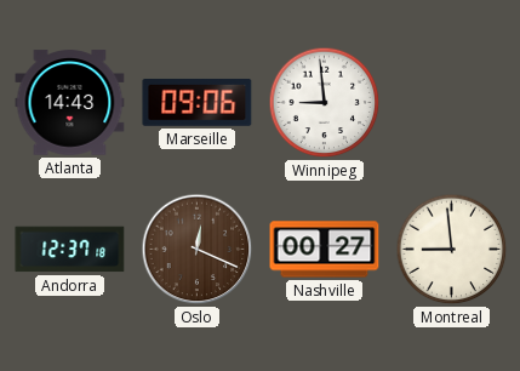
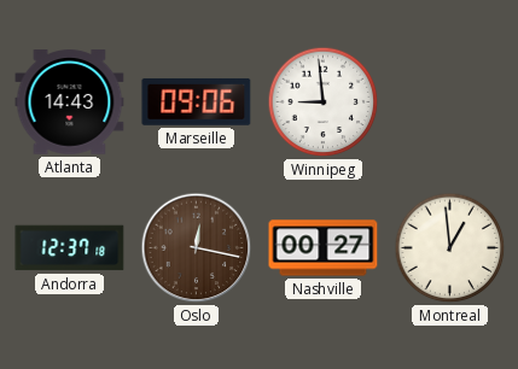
Oslo: 12:19 -> 12:17 (197, 248)
Montreal: 8:59 -> 12:59 (450, 248)
